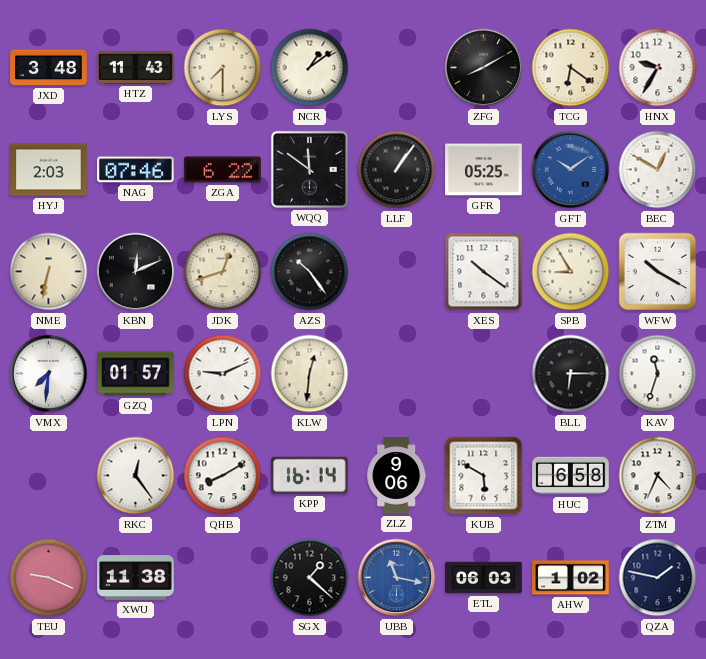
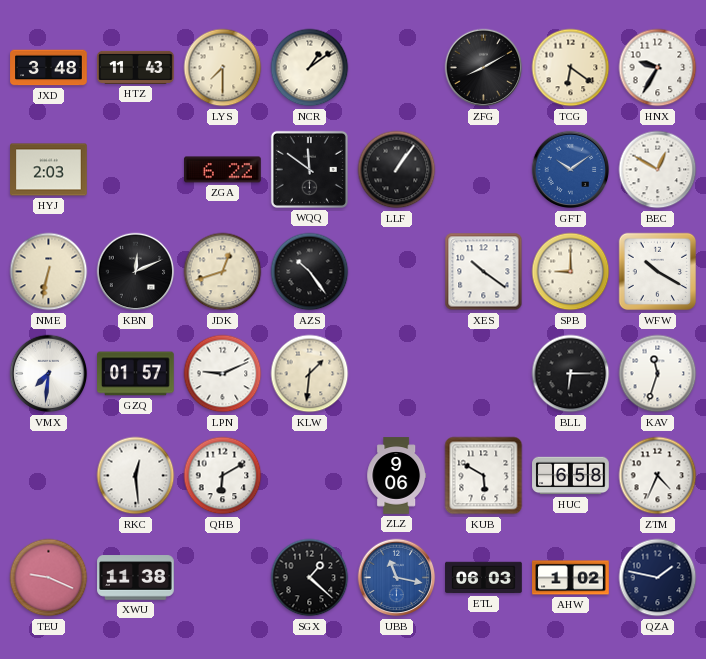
NAG: 07:46 -> none (136, 170)
GFR: 05:25 -> none (484, 170)
SPB: 8:55 -> 9:00 (571, 272)
KLW: 12:31 -> 1:31 (310, 374)
RKC: 12:24 -> 12:29 (136, 476)
QHB: 8:10 -> 6:10 (223, 476)
KPP: 16:14 -> none (309, 475)
